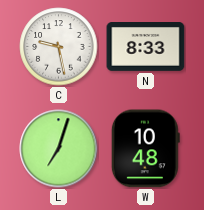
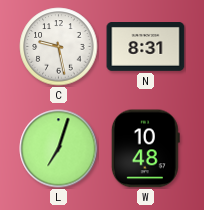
N: 8:33 -> 8:31 (146, 47)
